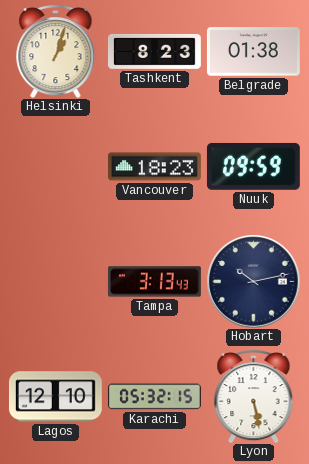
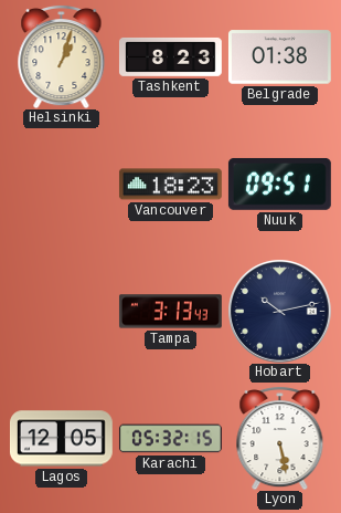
Nuuk: 09:59 -> 09:51 (279, 184)
Lagos: 12:10 -> 12:05 (61, 439)
